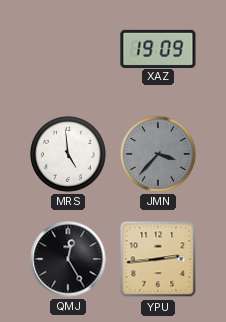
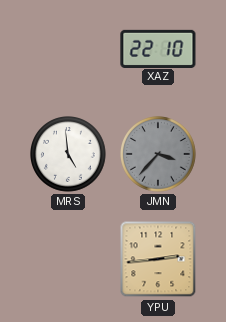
XAZ: 19:09 -> 22:10 (158, 48)
QMJ: 12:25 -> none (68, 259)
